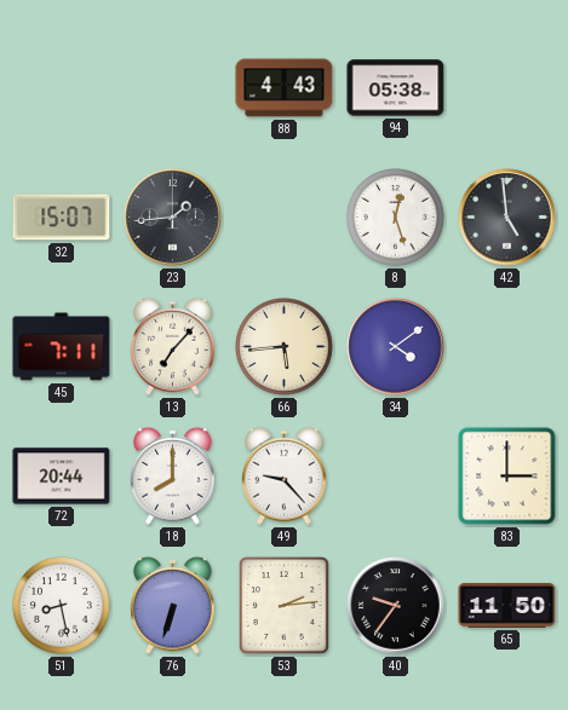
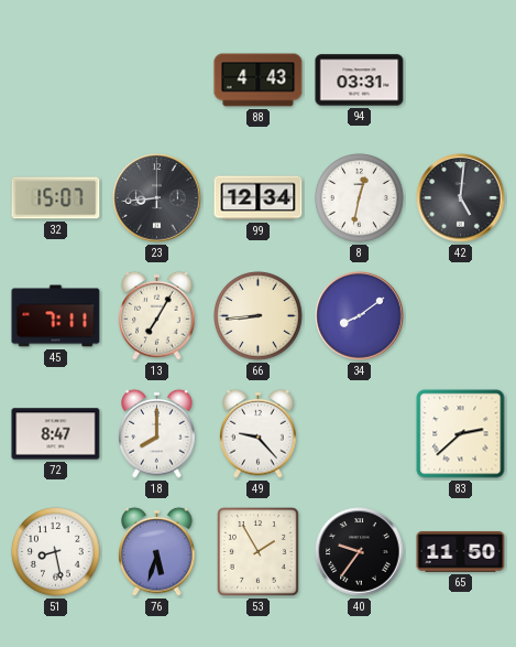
94: 05:38 -> 03:31 (360, 80)
23: 1:44 -> 8:44 (157, 198)
99: none -> 12:34 (259, 198)
8: 12:27 -> 12:32 (360, 198)
42: 4:59 -> 5:01 (461, 198)
13: 7:07 -> 7:05 (157, 315)
66: 5:44 -> 8:44 (259, 316)
34: 4:09 -> 8:09 (360, 316)
72: 20:44 -> 8:47 (56, 434)
83: 3:00 -> 2:38 (461, 434)
76: 6:33 -> 5:33 (157, 551)
53: 2:14 -> 1:55 (259, 552)
